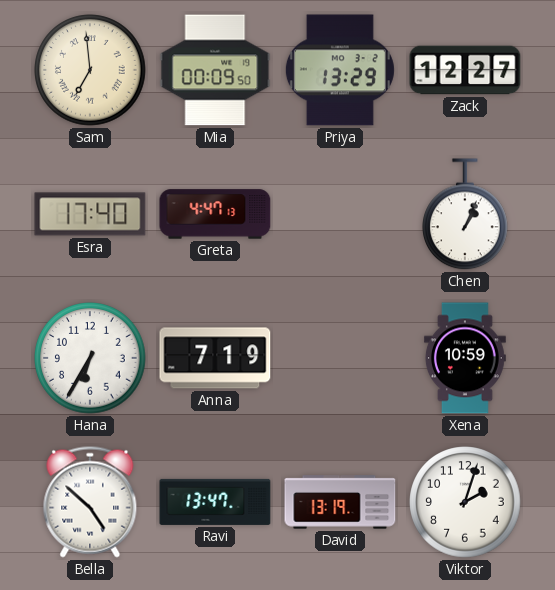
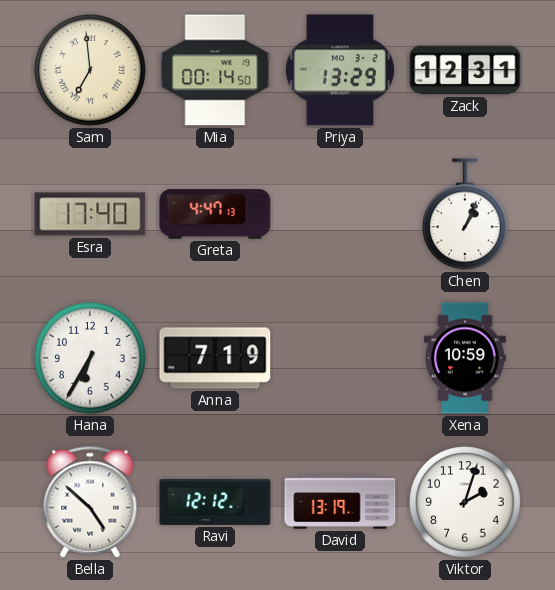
Mia: 00:09 -> 00:14 (215, 70)
Zack: 12:27 -> 12:31 (465, 70)
Ravi: 13:47 -> 12:12 (215, 502)
